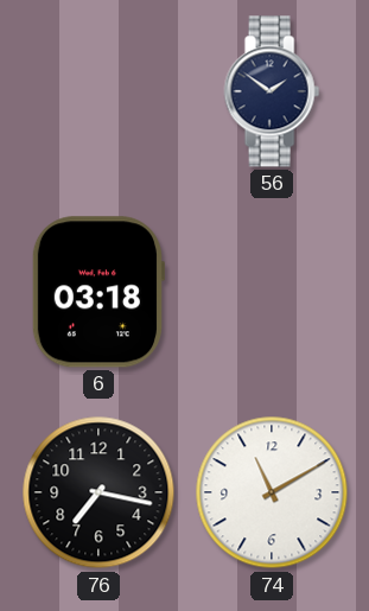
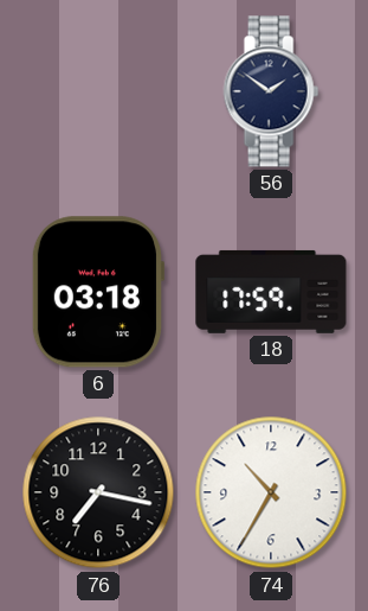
18: none -> 17:59 (271, 292)
74: 11:10 -> 10:35 (271, 492)
